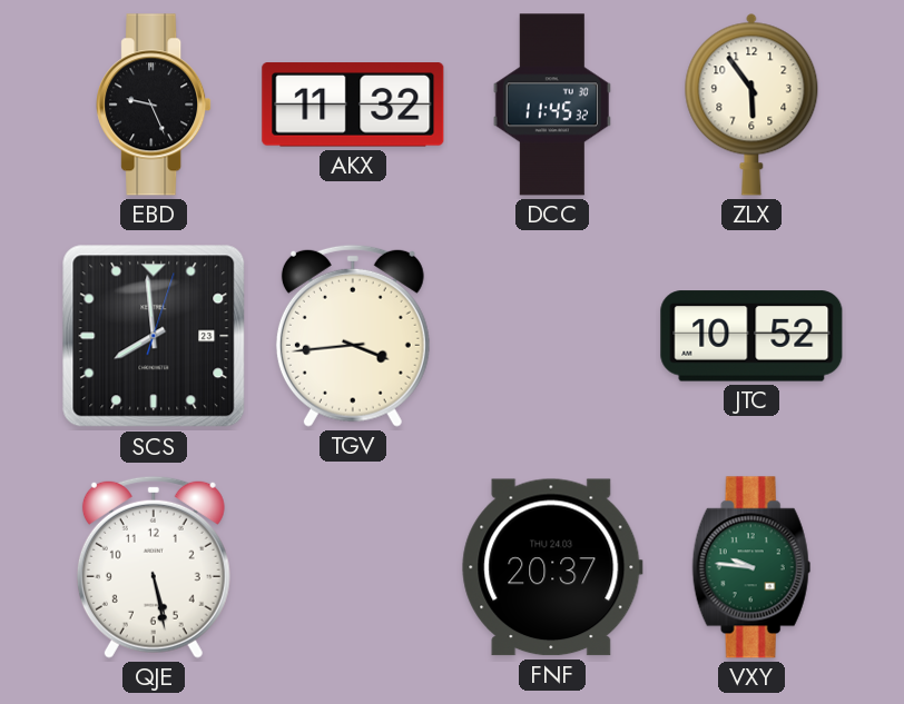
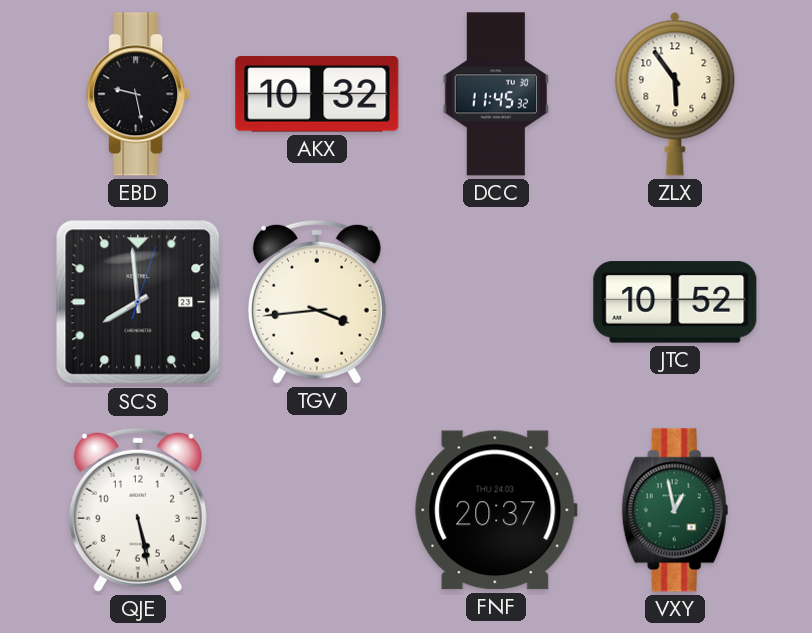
EBD: 9:26 -> 9:28 (138, 94)
AKX: 11:32 -> 10:32 (317, 94)
VXY: 9:46 -> 12:58 (675, 510)
